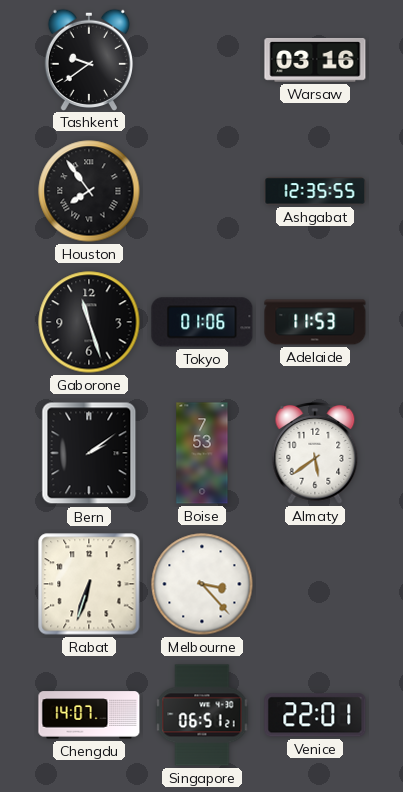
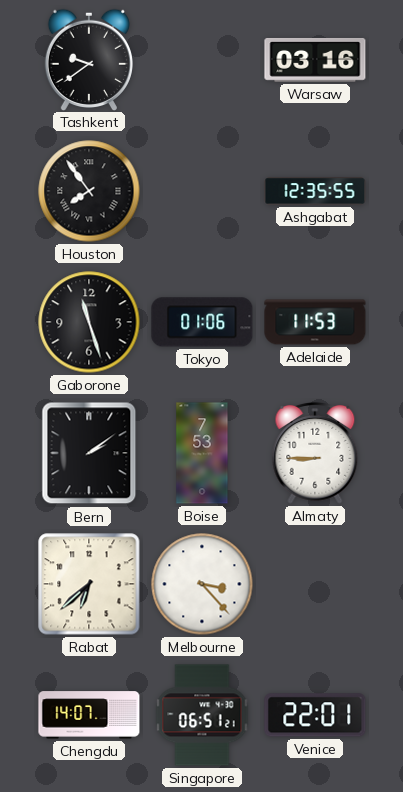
Almaty: 5:39 -> 8:45 (315, 453)
Rabat: 6:33 -> 6:38 (89, 584)
